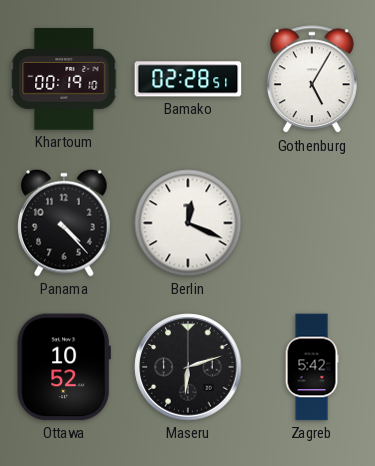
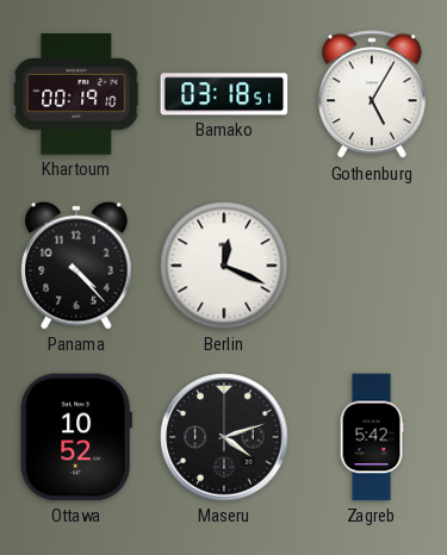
Bamako: 02:28 -> 03:18 (224, 94)
Maseru: 6:12 -> 4:12 (224, 437)
